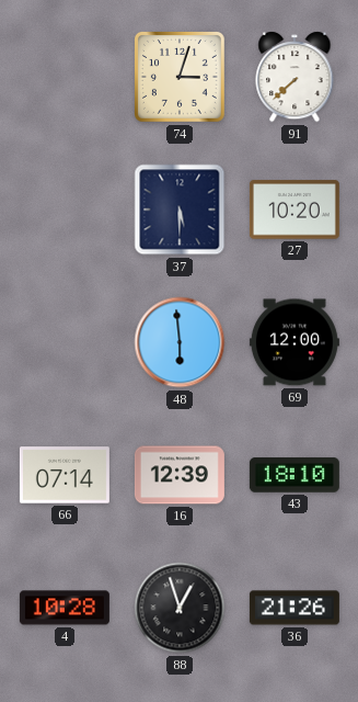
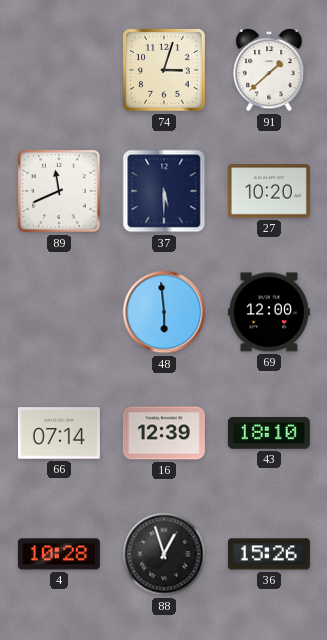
91: 7:38 -> 1:38 (269, 70)
89: none -> 11:41 (59, 191)
36: 21:26 -> 15:26 (269, 554)
